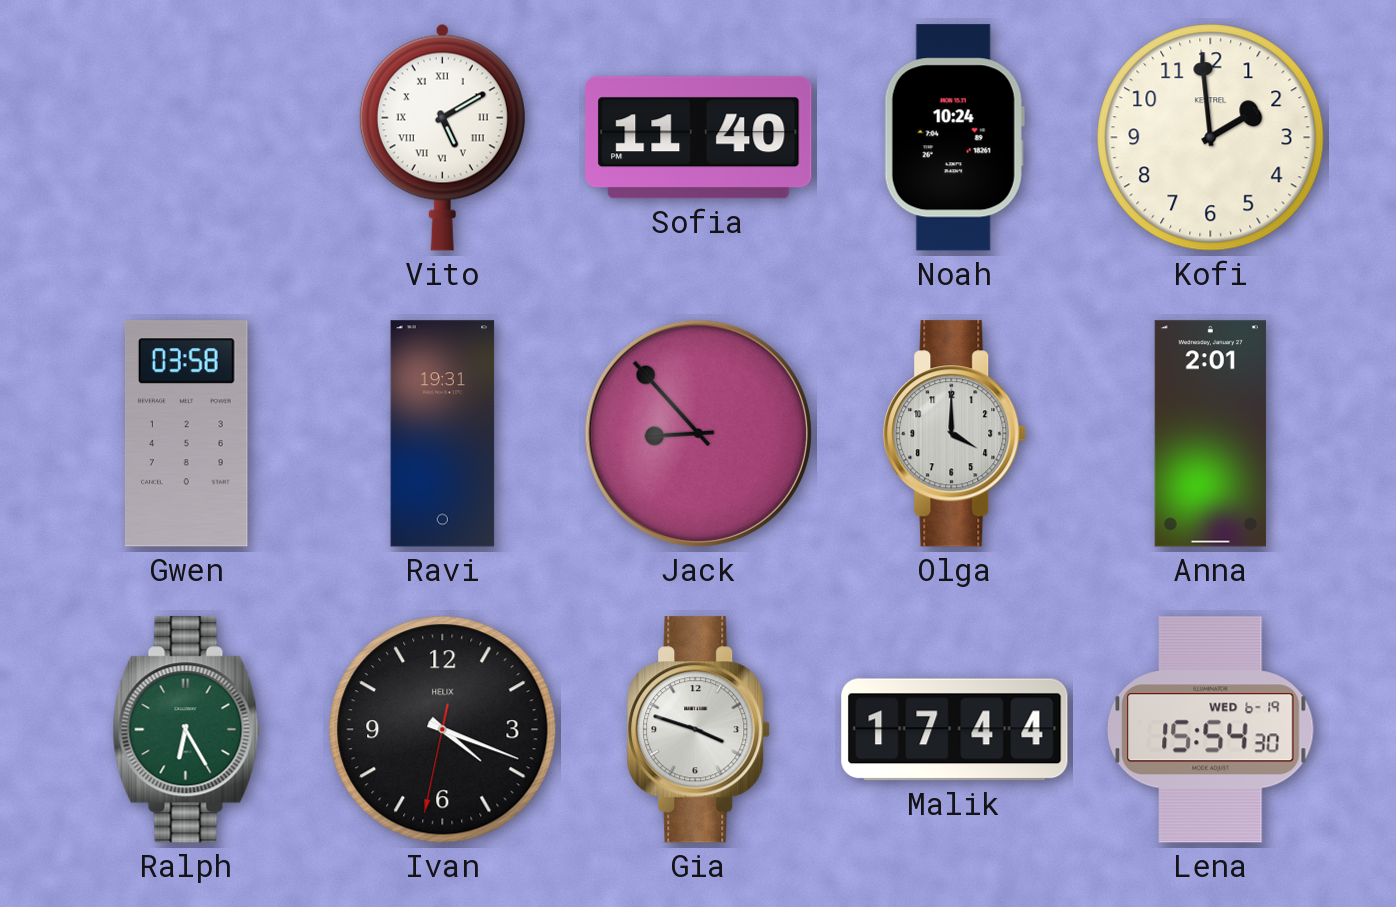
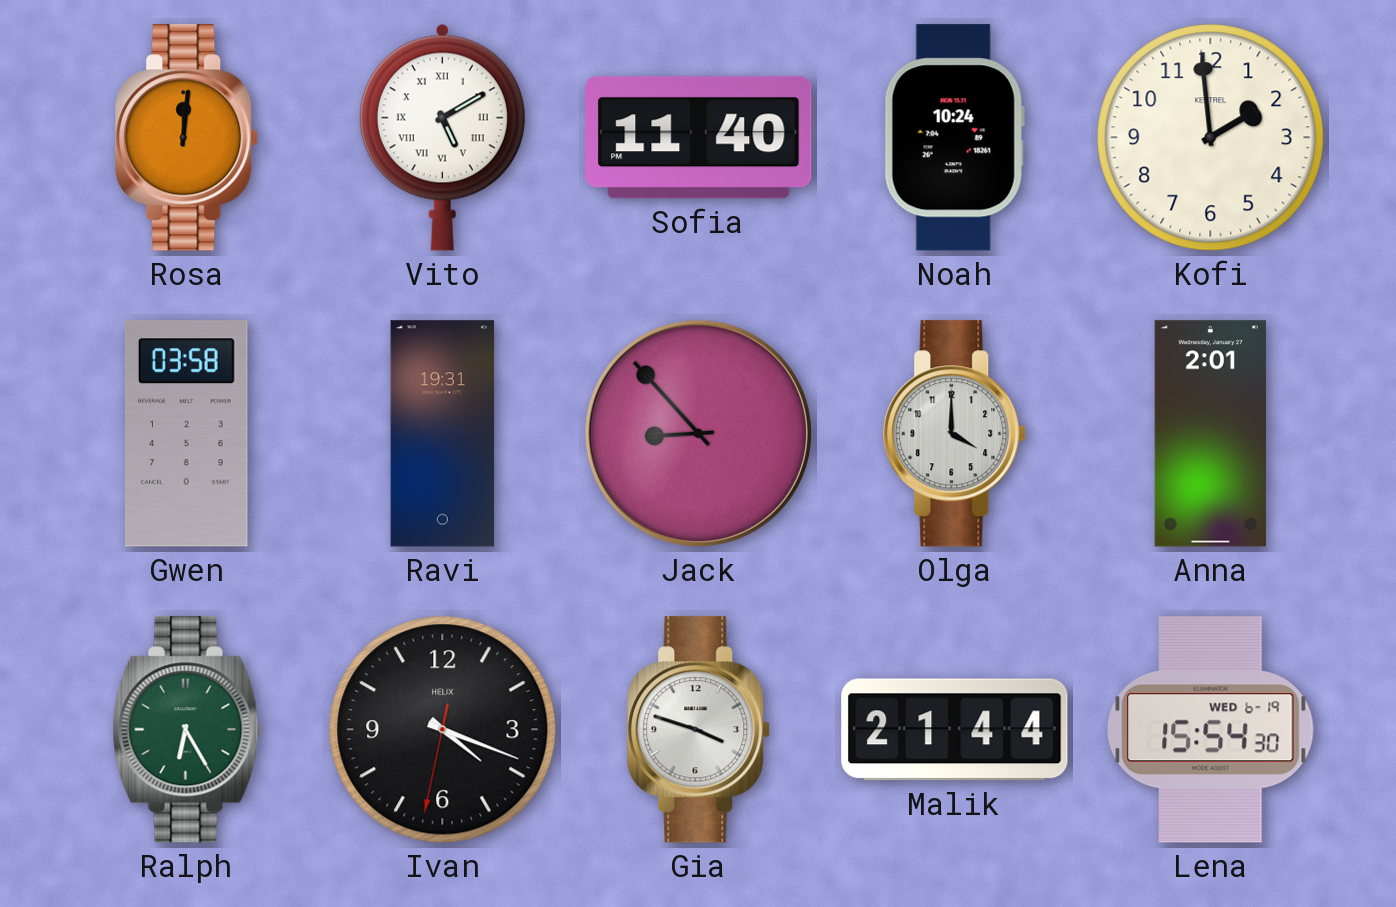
Rosa: none -> 12:01 (187, 138)
Malik: 17:44 -> 21:44 (955, 730)
